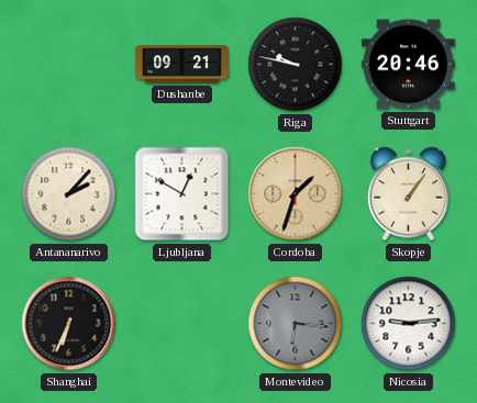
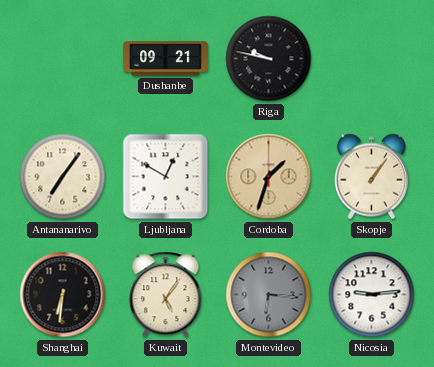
Stuttgart: 20:46 -> none (408, 65)
Antananarivo: 2:07 -> 7:06 (63, 177)
Shanghai: 6:34 -> 6:31 (63, 295)
Kuwait: none -> 5:06 (166, 295)
